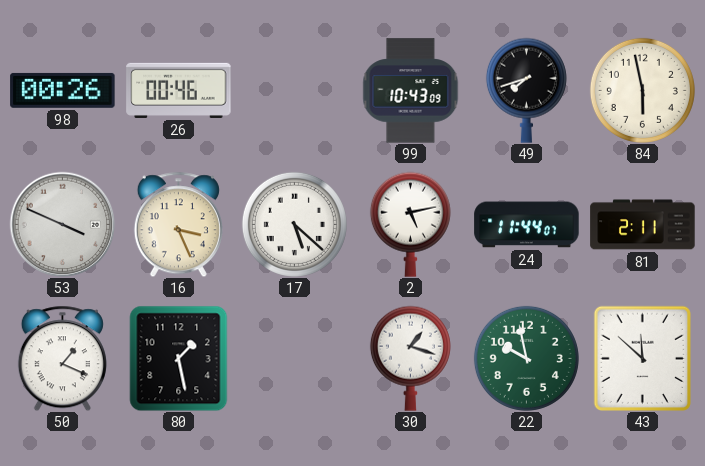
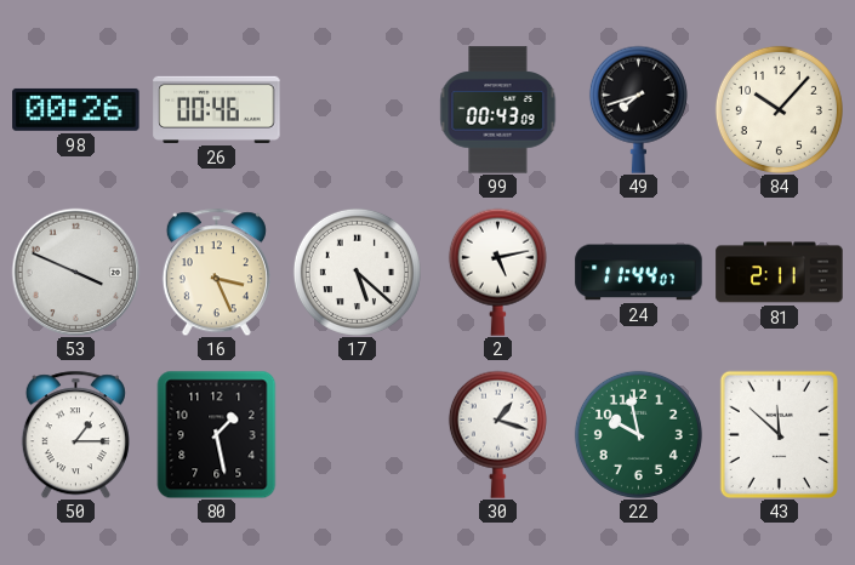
99: 10:43 -> 00:43 (498, 110)
84: 5:58 -> 10:07 (779, 109)
50: 1:19 -> 1:15 (75, 434)
